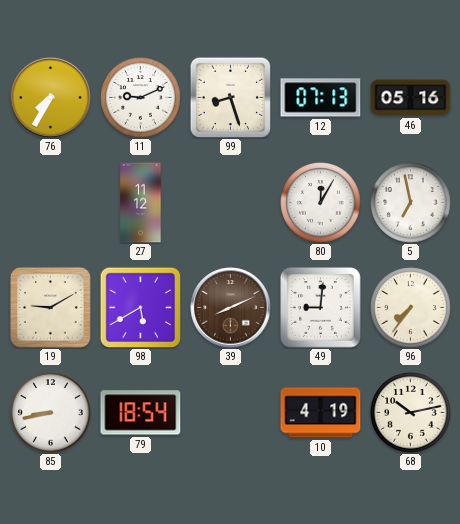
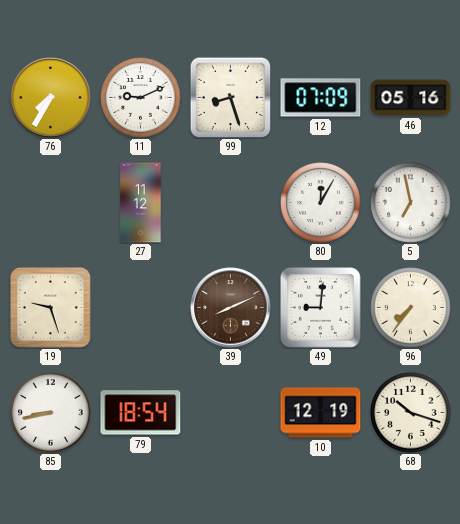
12: 07:13 -> 07:09 (321, 98)
19: 9:10 -> 9:27 (51, 308)
98: 5:40 -> none (140, 307)
10: 4:19 -> 12:19 (321, 413)
68: 10:13 -> 10:18 (411, 413)
